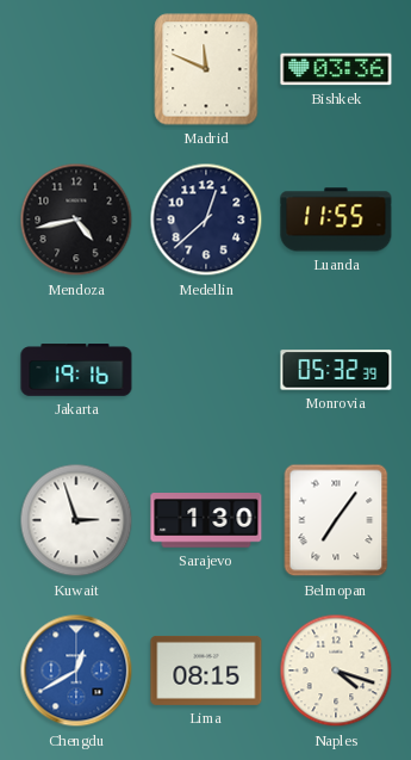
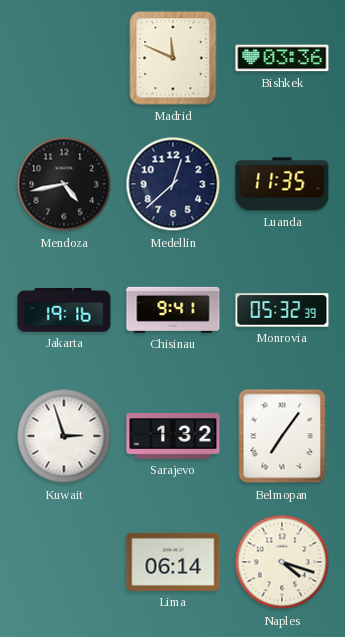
Luanda: 11:55 -> 11:35 (282, 184)
Chisinau: none -> 9:41 (173, 310)
Sarajevo: 1:30 -> 1:32 (173, 436)
Chengdu: 12:40 -> none (76, 671)
Lima: 08:15 -> 06:14 (173, 562)
